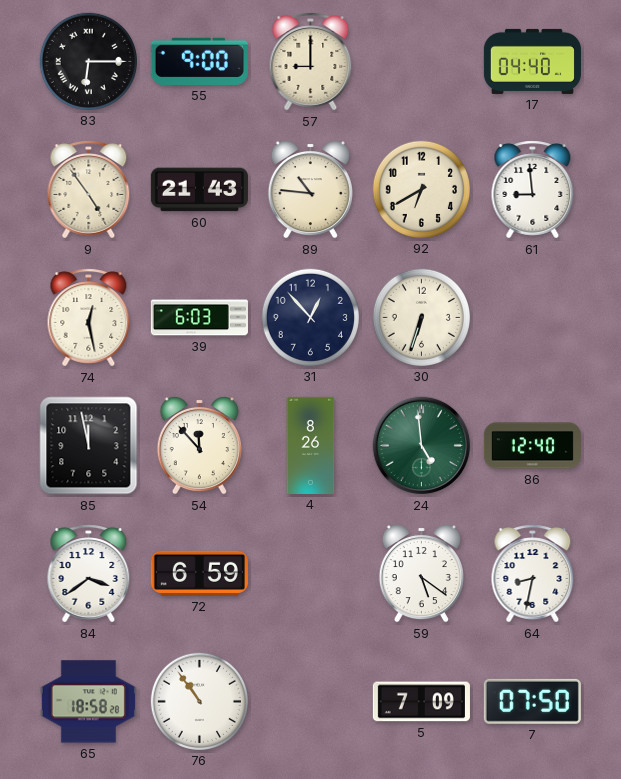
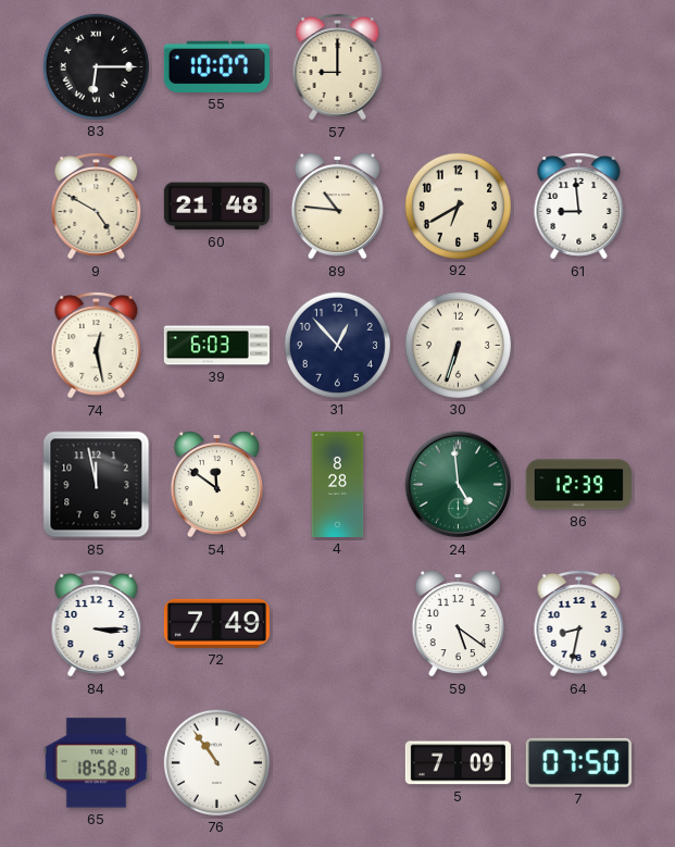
55: 9:00 -> 10:07 (216, 66)
17: 04:40 -> none (532, 61)
9: 4:54 -> 4:50 (97, 207)
60: 21:43 -> 21:48 (216, 207)
54: 11:53 -> 11:51 (216, 484)
4: 8:26 -> 8:28 (338, 484)
86: 12:40 -> 12:39 (578, 485)
84: 3:39 -> 3:15 (97, 624)
72: 6:59 -> 7:49 (216, 623)
